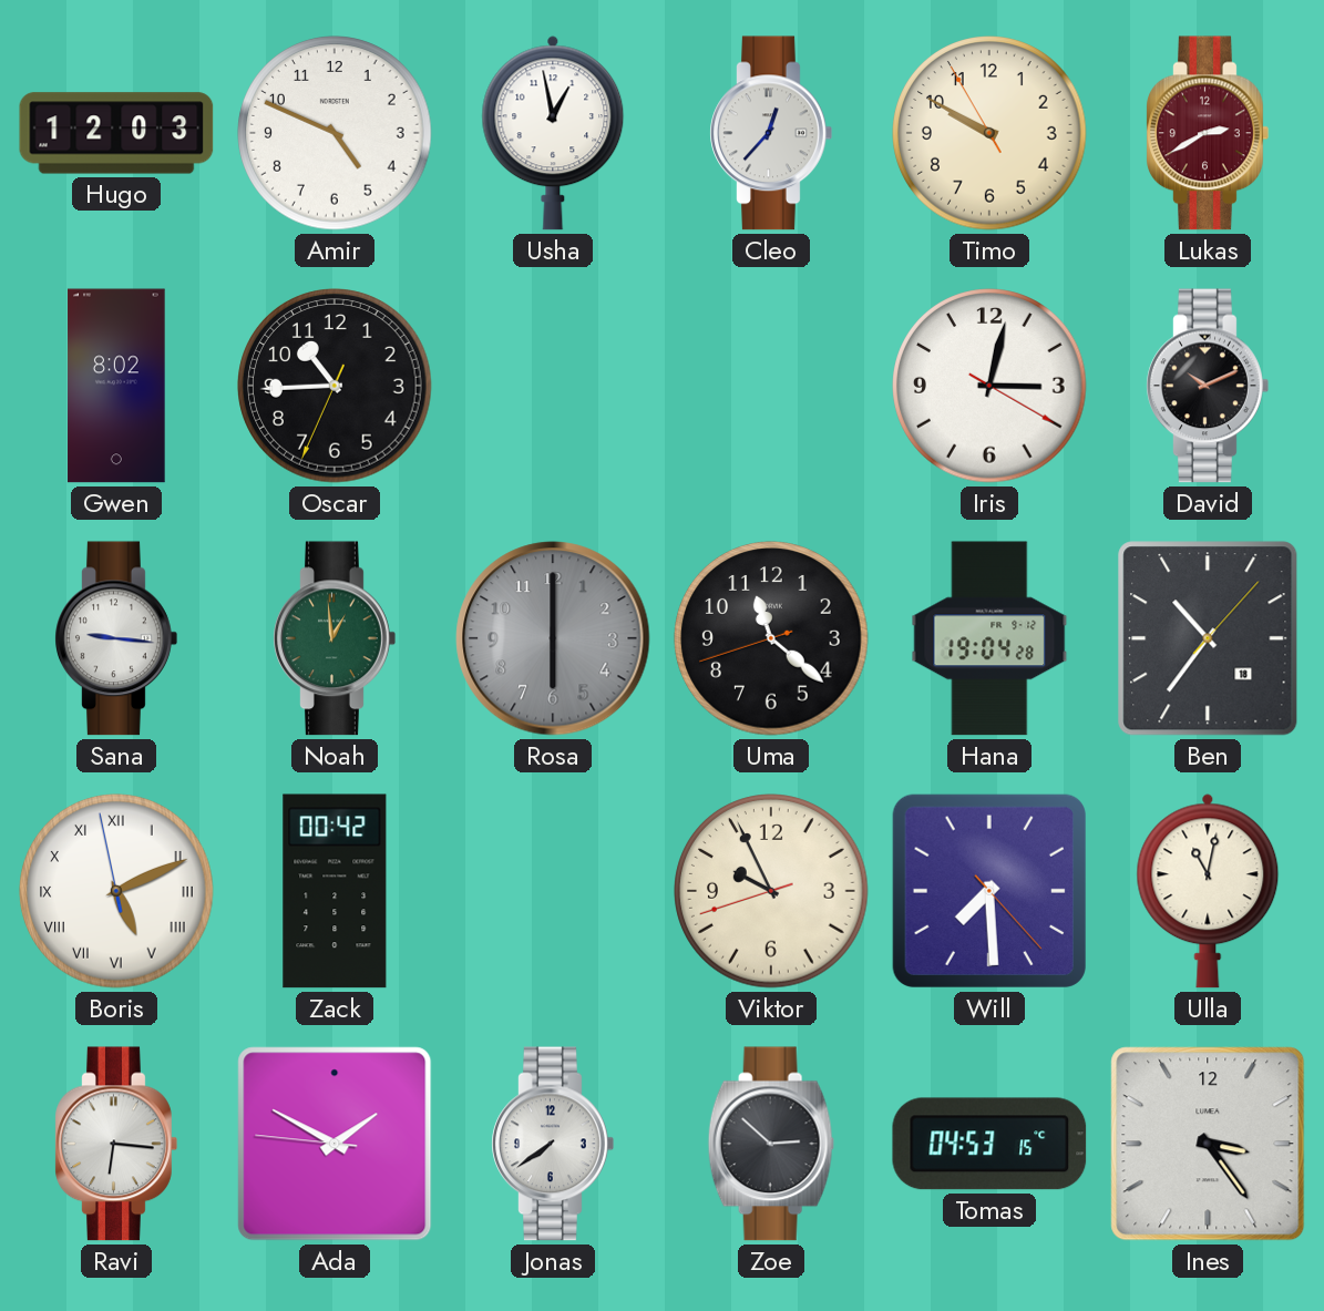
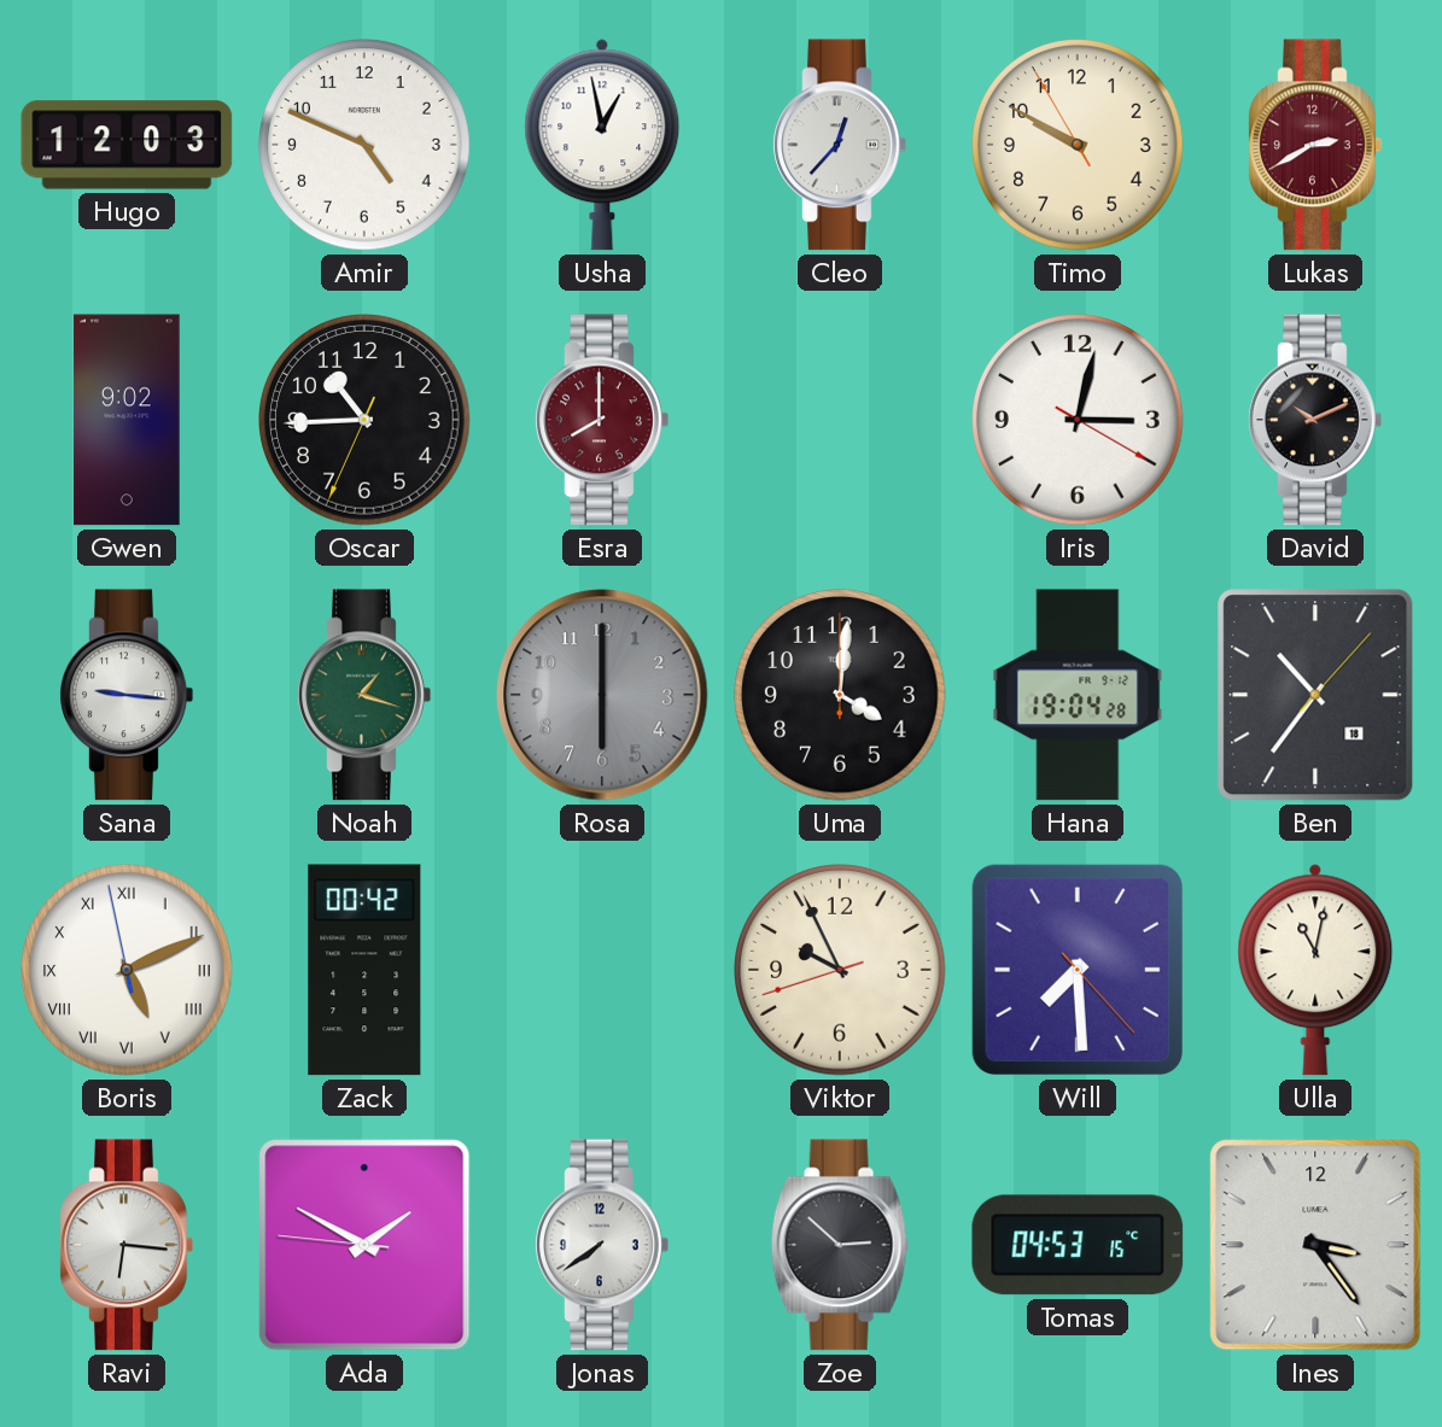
Gwen: 8:02 -> 9:02 (127, 420)
Esra: none -> 8:00 (602, 420)
Noah: 12:59 -> 1:18 (364, 695)
Uma: 11:21 -> 4:01 (840, 695)
